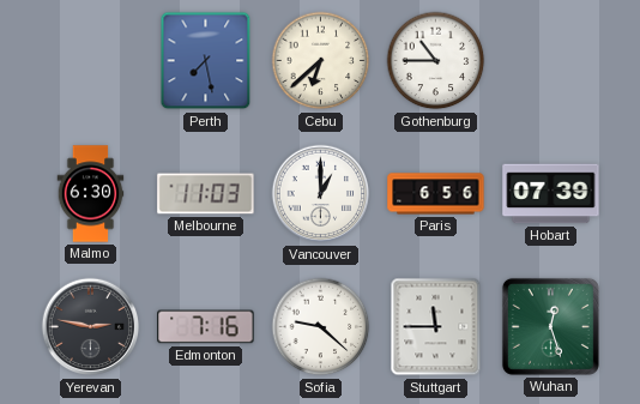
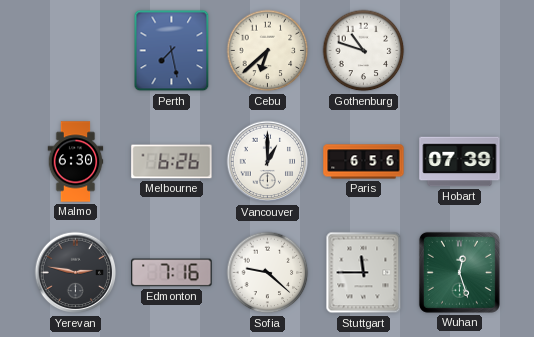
Gothenburg: 10:45 -> 10:48 (364, 51)
Melbourne: 11:03 -> 6:26 (172, 162)
